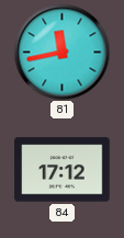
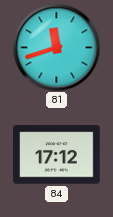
81: 11:43 -> 11:42 (56, 47)
